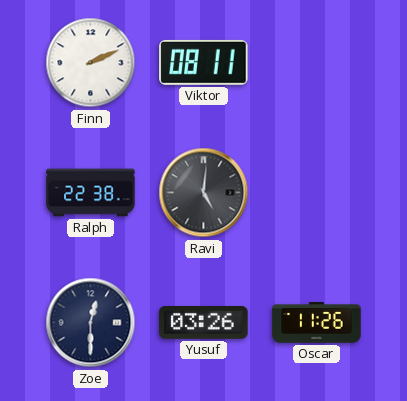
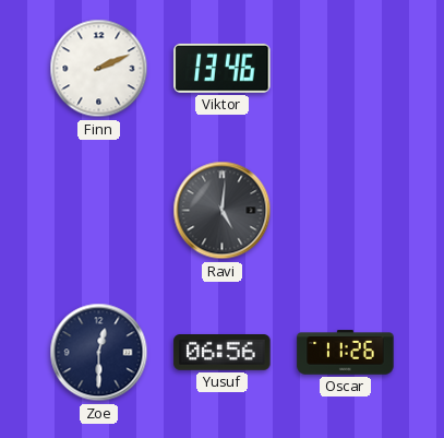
Viktor: 08:11 -> 13:46 (223, 68)
Ralph: 22:38 -> none (91, 193)
Yusuf: 03:26 -> 06:56 (223, 353)
